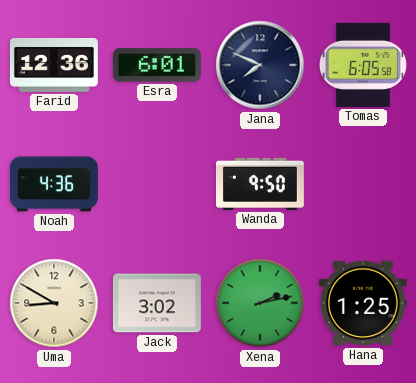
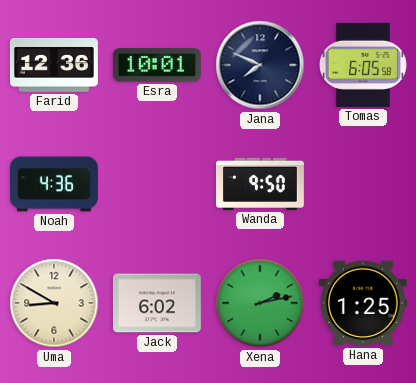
Esra: 6:01 -> 10:01 (157, 65)
Jack: 3:02 -> 6:02 (157, 303)
